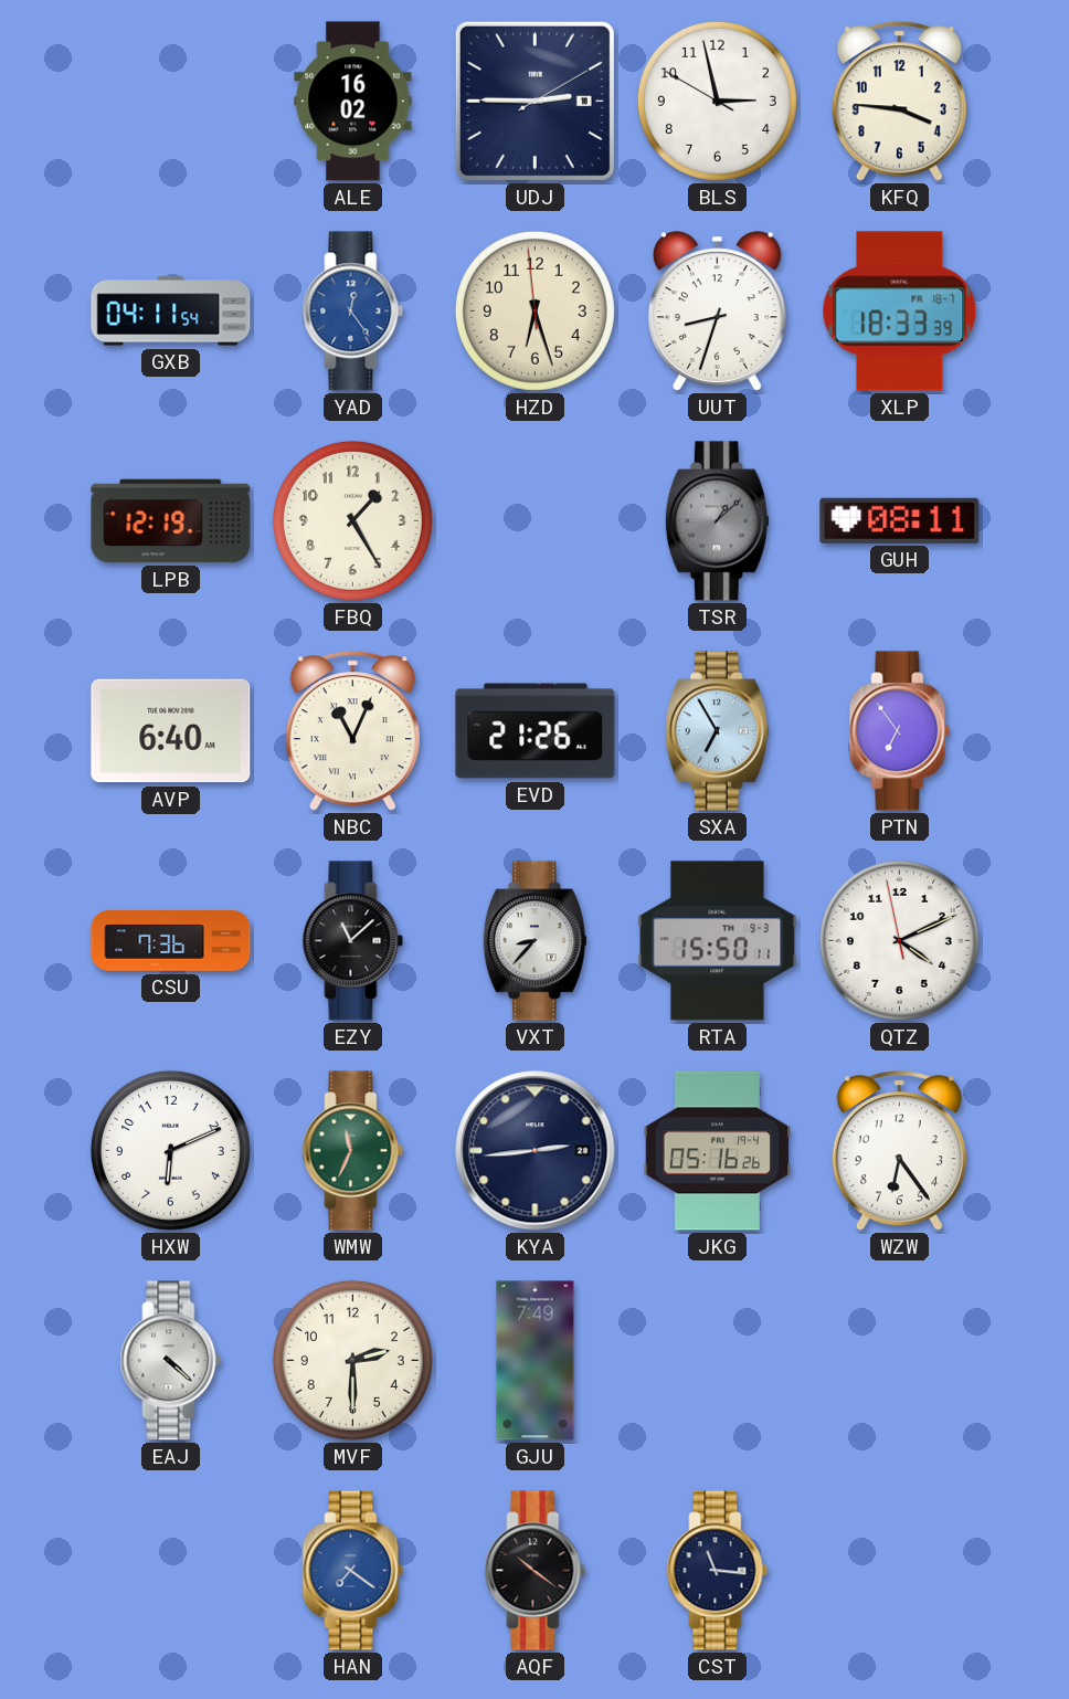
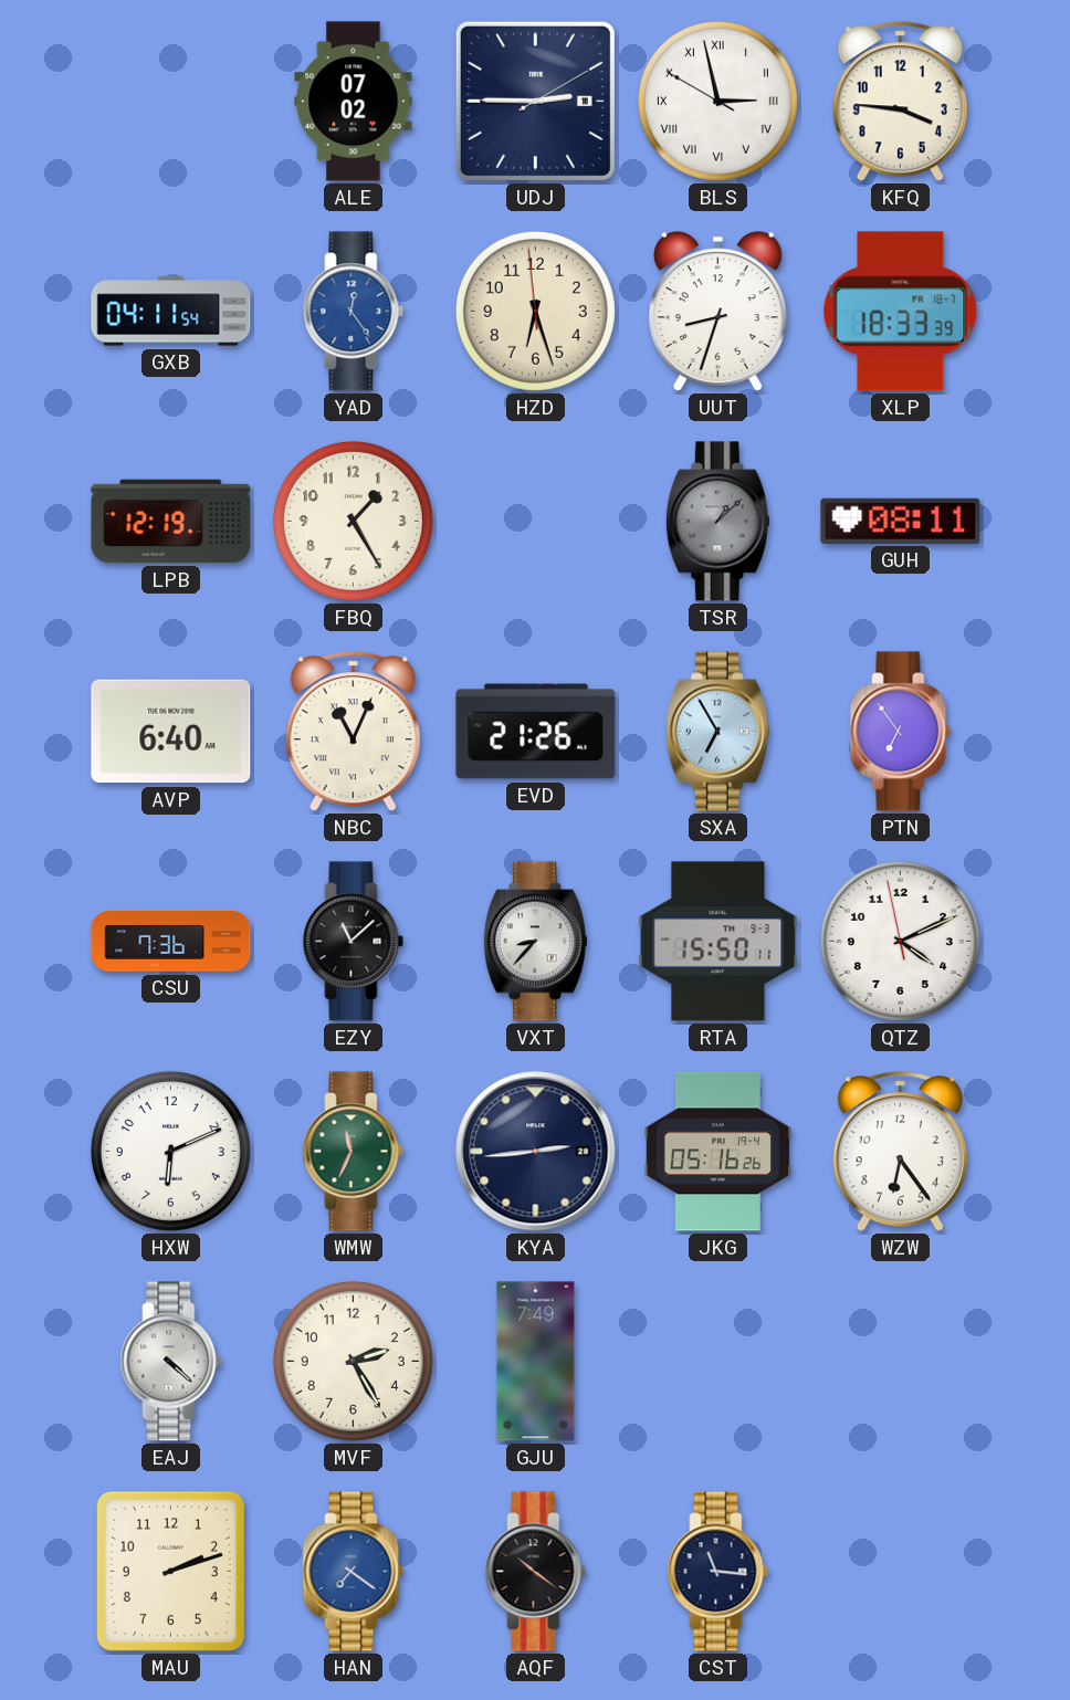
ALE: 16:02 -> 07:02 (354, 102)
BLS numerals: Arabic -> Roman (717, 101)
MVF: 2:30 -> 2:25 (353, 1361)
MAU: none -> 2:12 (170, 1571)
